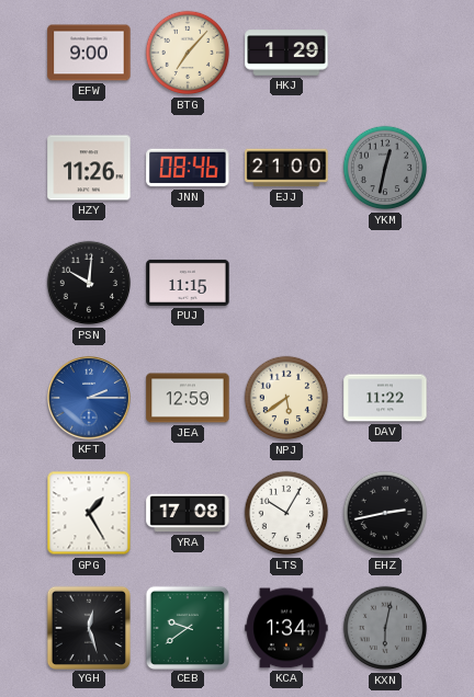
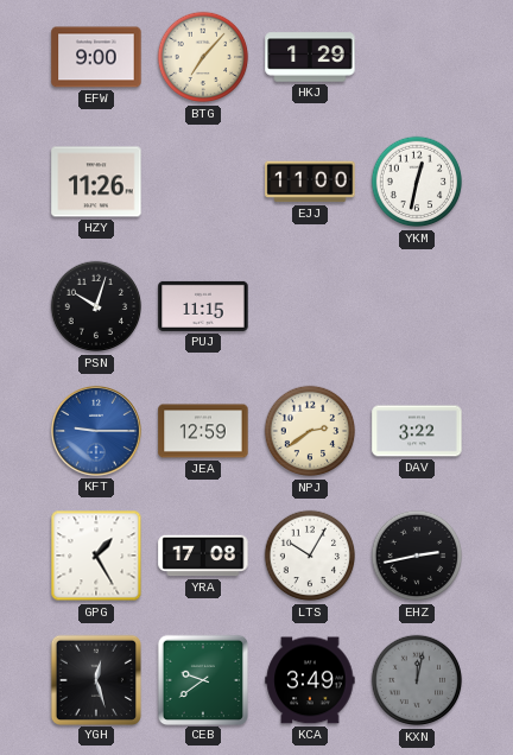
JNN: 08:46 -> none (188, 168)
EJJ: 21:00 -> 11:00 (310, 182)
YKM dial: grey -> white (417, 182)
PSN: 10:01 -> 10:03 (96, 306)
KFT: 2:15 -> 9:15 (96, 431)
NPJ: 5:39 -> 2:39 (310, 431)
DAV: 11:22 -> 3:22 (417, 431)
KCA: 1:34 -> 3:49 (310, 680)
KXN: 6:02 -> 12:02 (417, 680)
